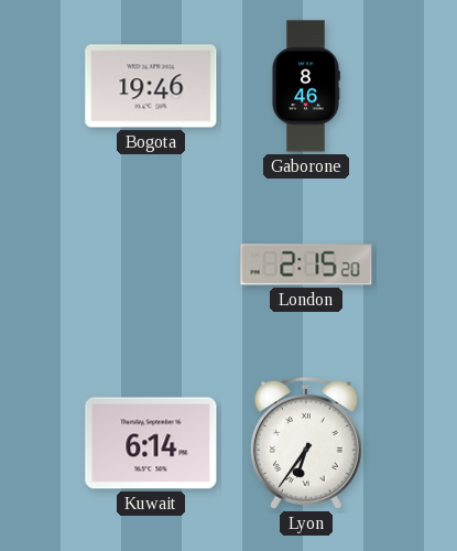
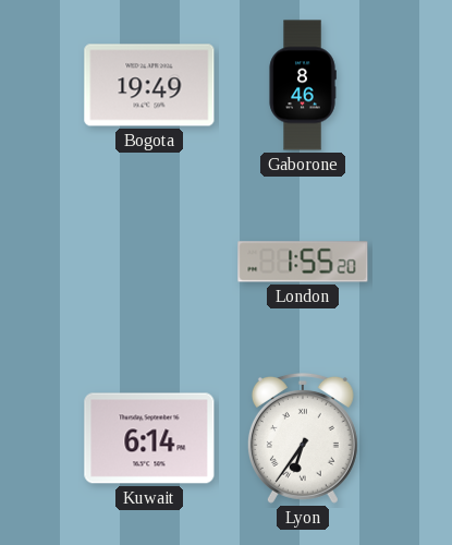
Bogota: 19:46 -> 19:49 (149, 85)
London: 2:15 -> 1:55 (303, 262)
